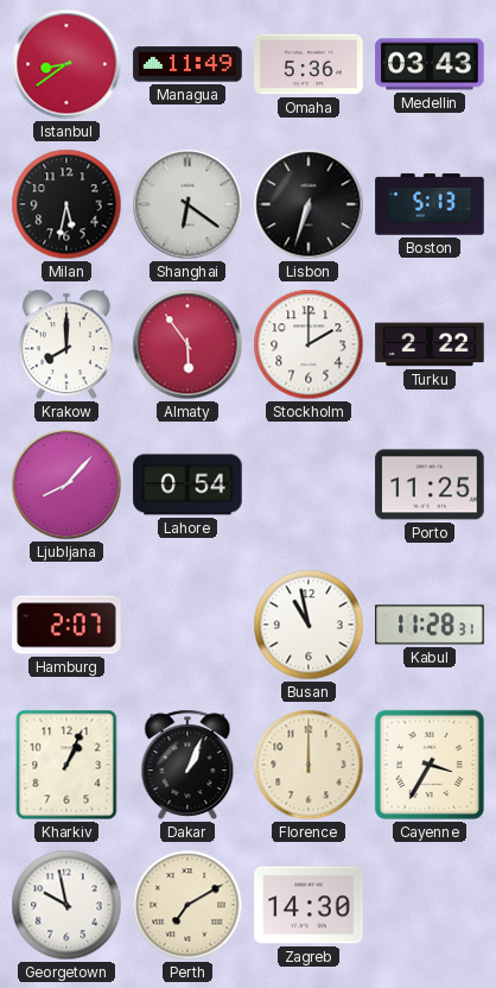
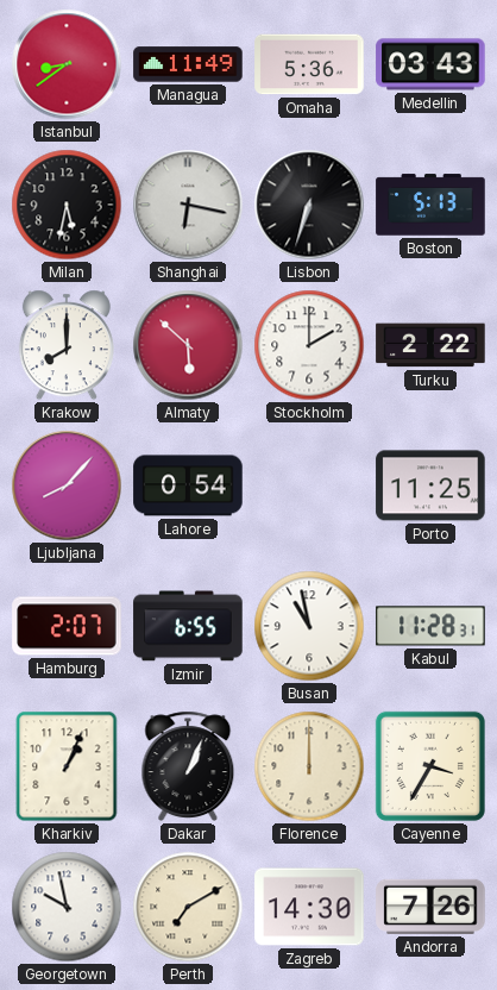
Shanghai: 6:21 -> 6:17 (188, 205)
Almaty: 5:54 -> 5:52 (188, 345)
Izmir: none -> 6:55 (188, 626)
Andorra: none -> 7:26 (430, 907)
